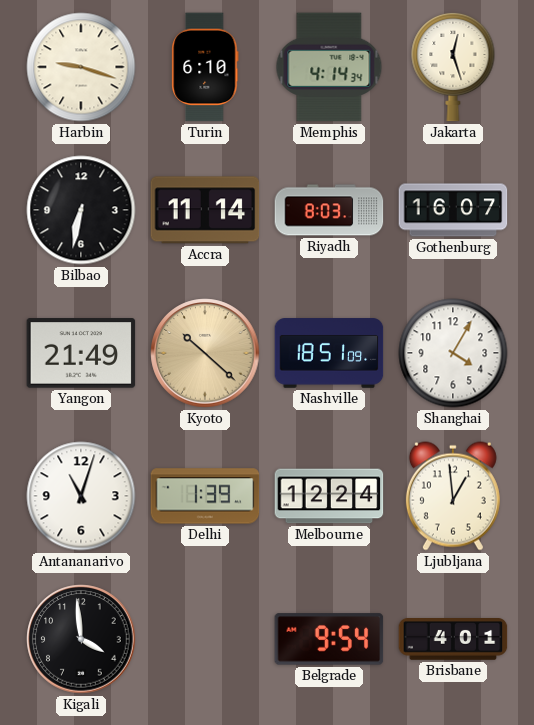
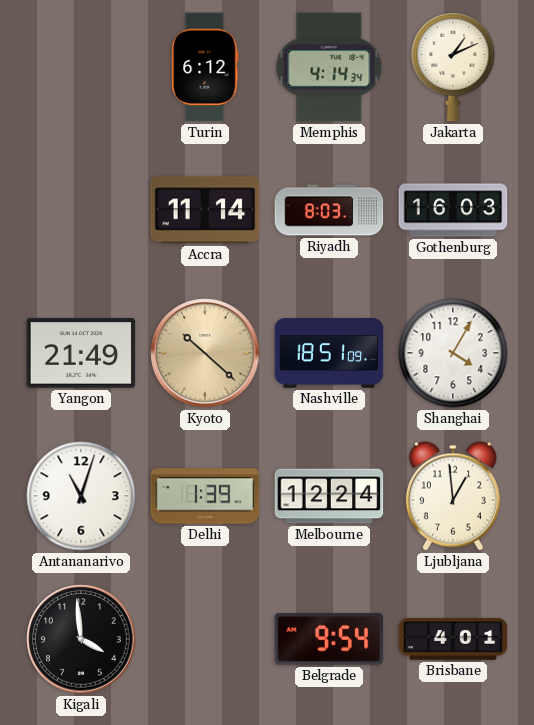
Harbin: 9:18 -> none (81, 67)
Turin: 6:10 -> 6:12 (205, 67)
Jakarta: 12:27 -> 1:11 (453, 67)
Bilbao: 6:32 -> none (81, 210)
Gothenburg: 16:07 -> 16:03 (453, 210)
